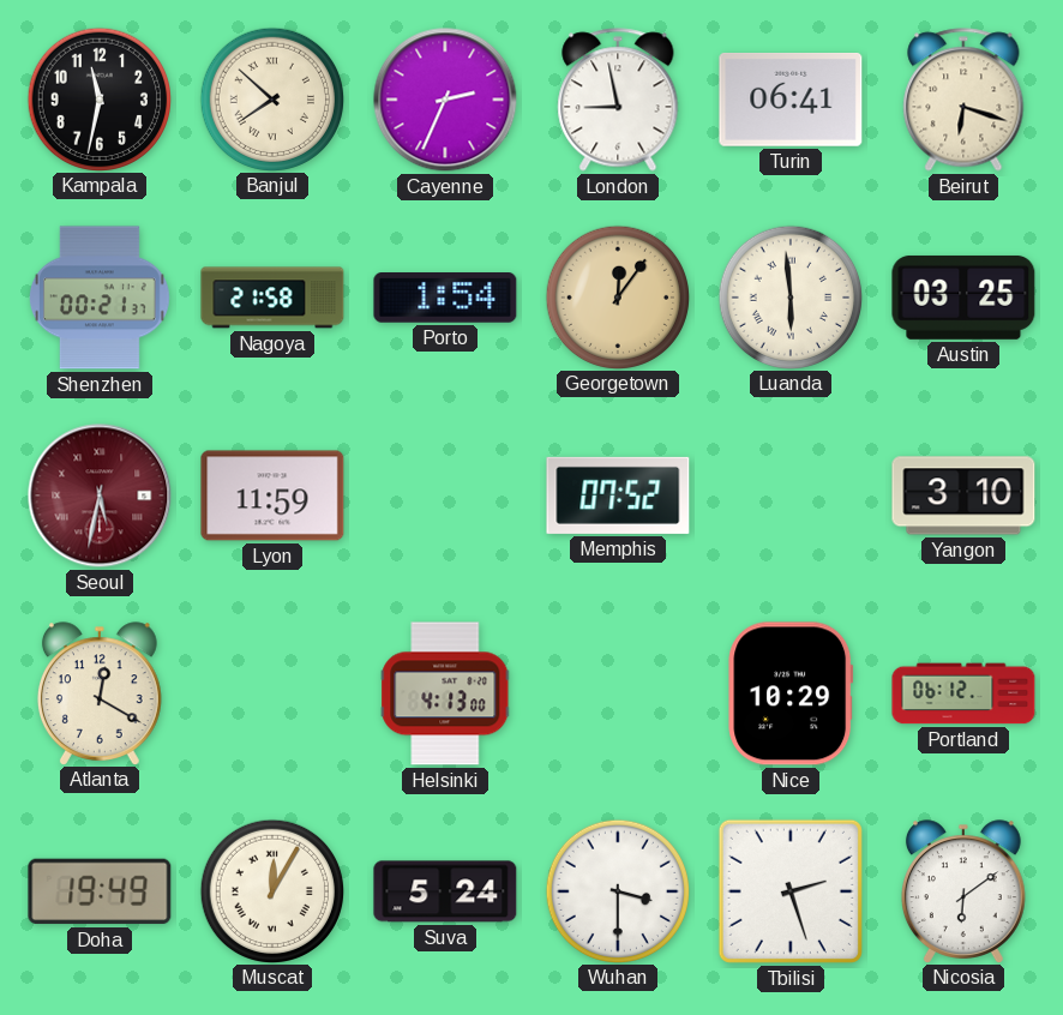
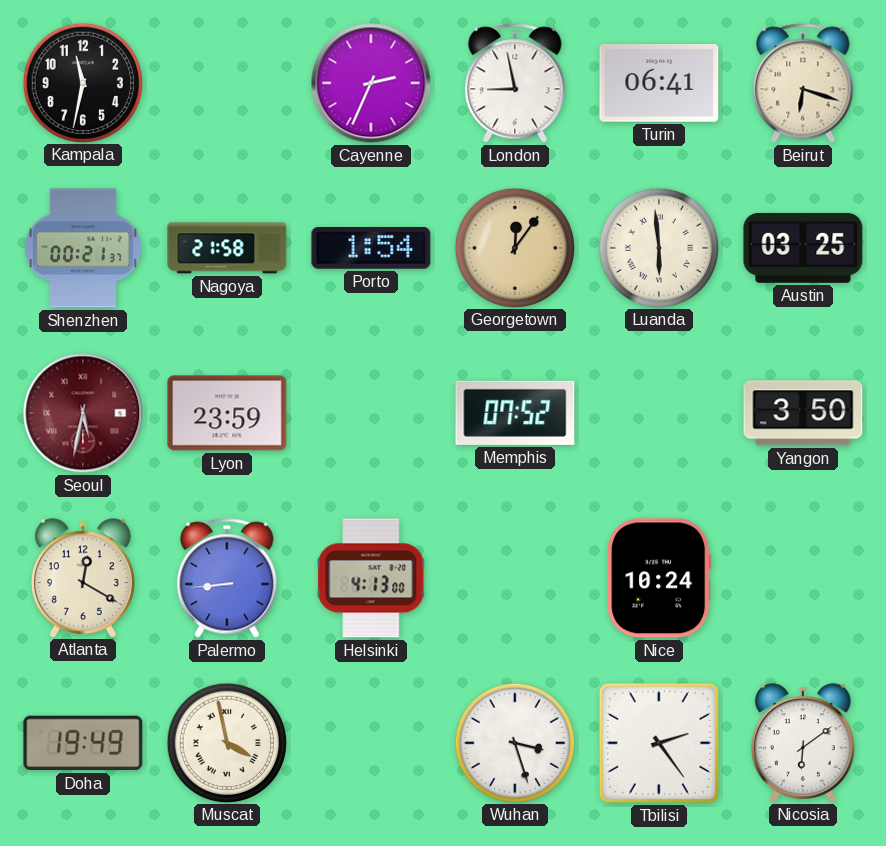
Banjul: 7:52 -> none (271, 98)
Lyon: 11:59 -> 23:59 (227, 413)
Yangon: 3:10 -> 3:50 (803, 413)
Palermo: none -> 8:44 (227, 578)
Nice: 10:29 -> 10:24 (659, 578)
Portland: 06:12 -> none (963, 693)
Muscat: 12:05 -> 3:58 (226, 742)
Suva: 5:24 -> none (445, 891)
Wuhan: 3:30 -> 3:27 (514, 742)
Tbilisi: 2:27 -> 2:24 (659, 743)
